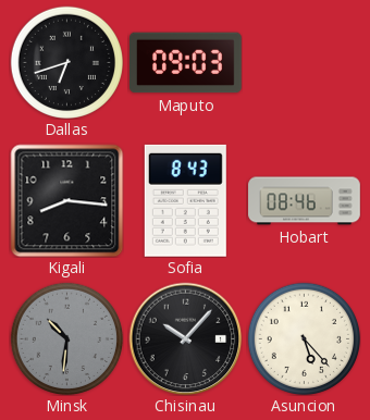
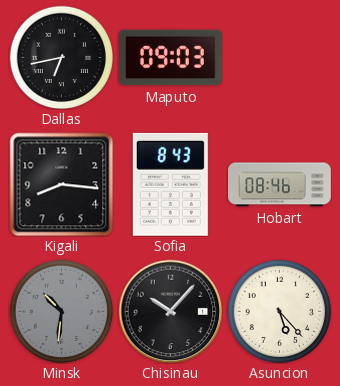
Dallas: 6:42 -> 6:43 (61, 57)
